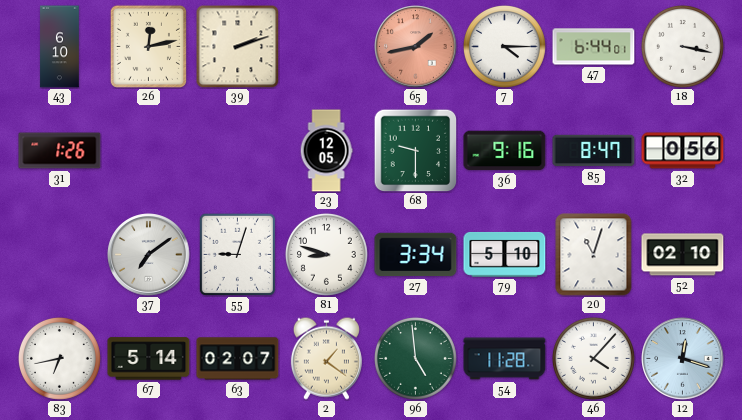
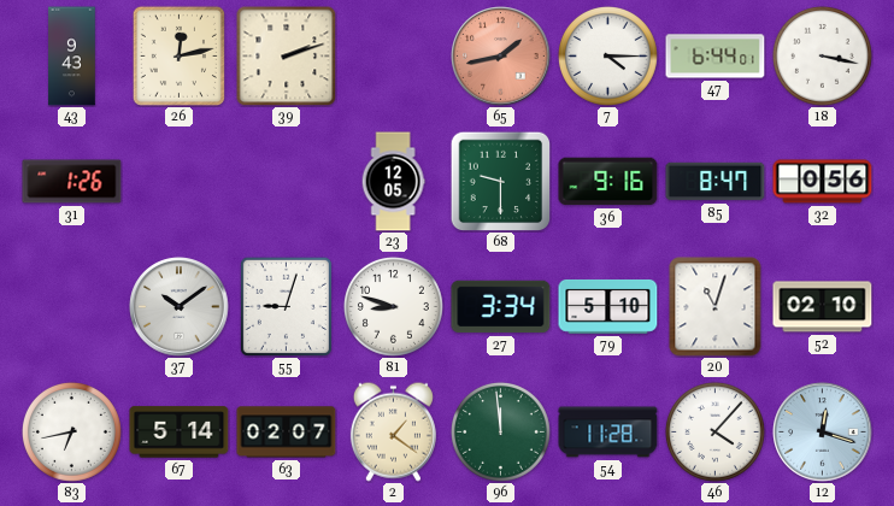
43: 6:10 -> 9:43 (72, 57)
37: 7:09 -> 10:09 (180, 307)
96: 4:59 -> 11:59 (500, 431)
